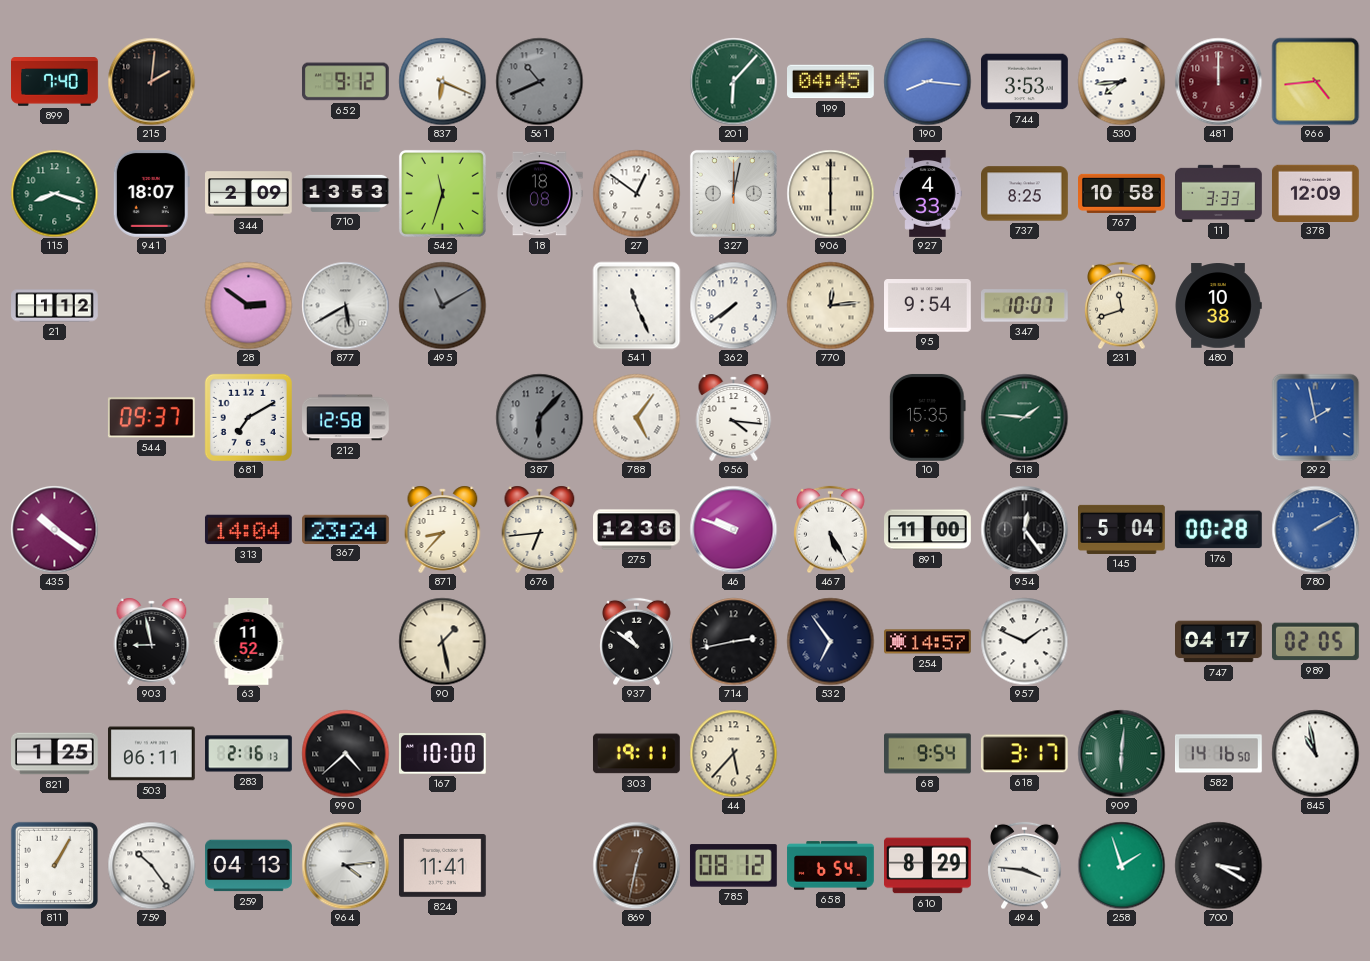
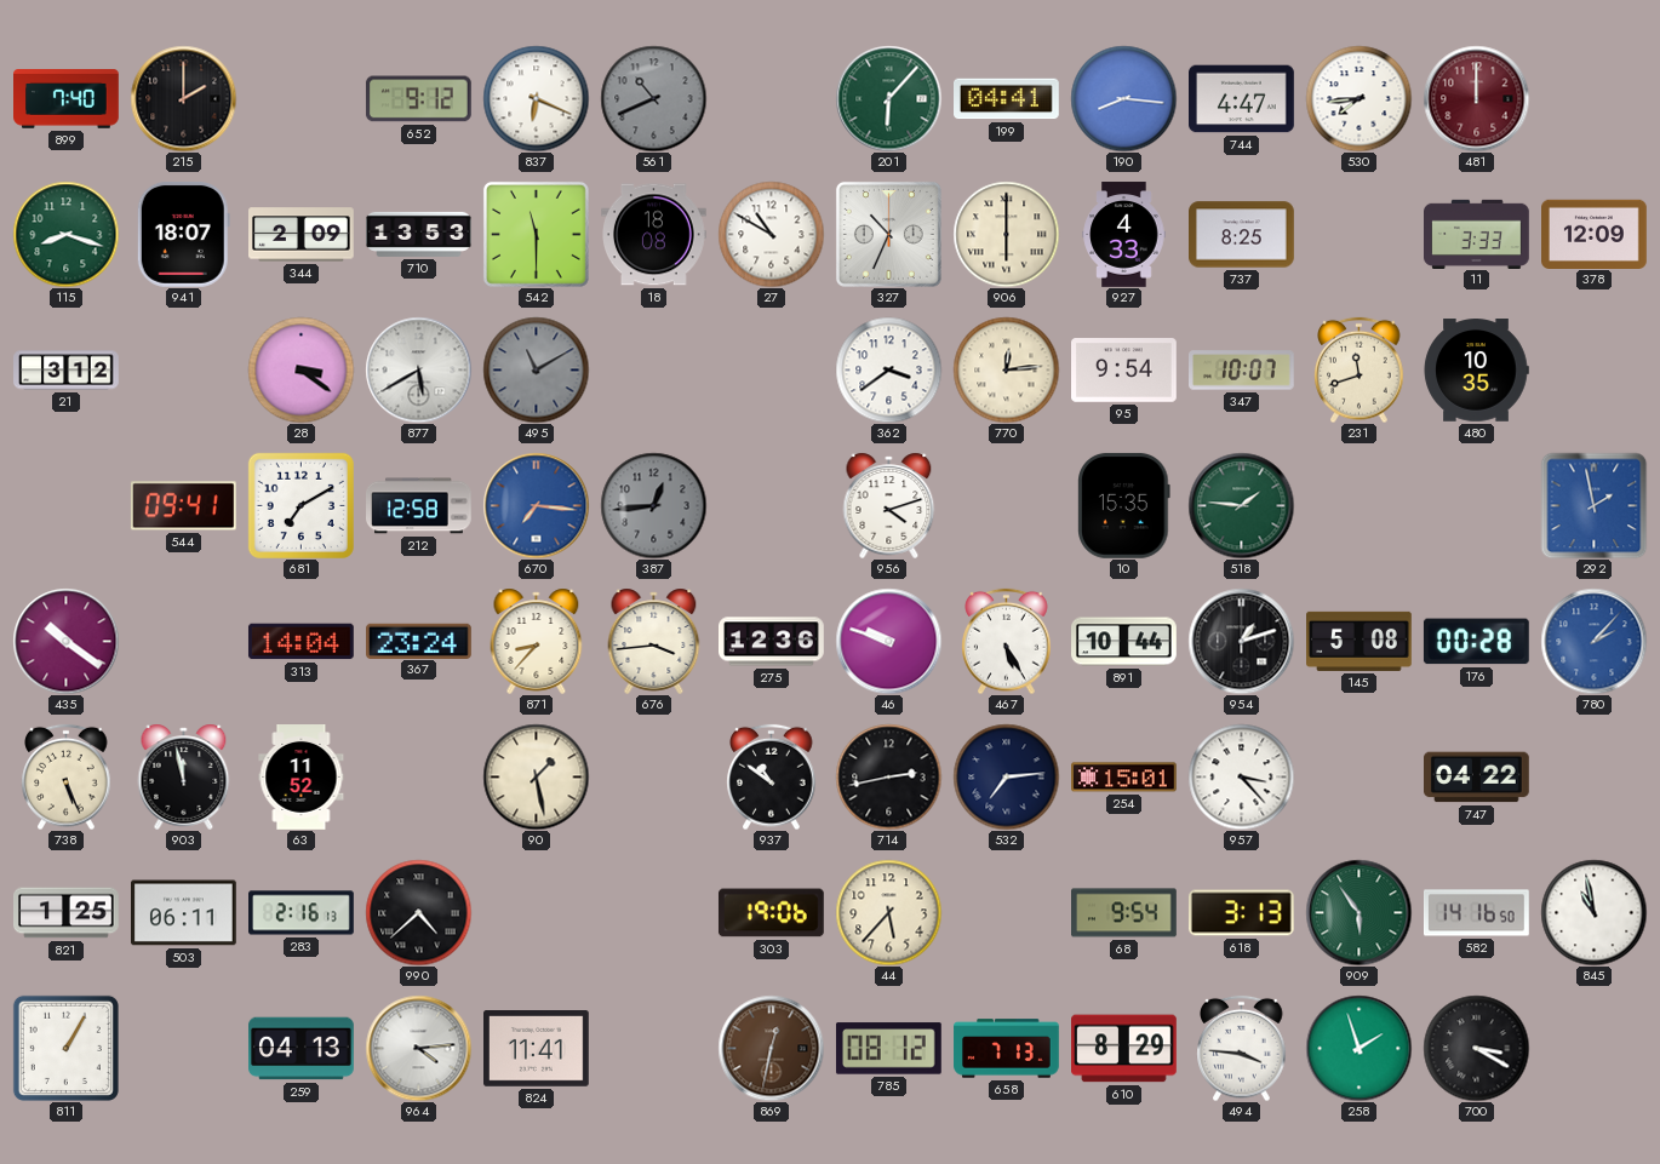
215: 2:01 -> 2:00 (183, 98)
199: 04:45 -> 04:41 (1007, 99)
744: 3:53 -> 4:47 (1242, 99)
966: 4:44 -> none (1315, 81)
542: 11:33 -> 11:30 (536, 234)
27: 12:51 -> 10:50 (771, 234)
327: 12:02 -> 10:34 (888, 234)
767: 10:58 -> none (1122, 193)
21: 1:12 -> 3:12 (67, 371)
28: 2:51 -> 3:21 (300, 369)
541: 11:26 -> none (636, 305)
362: 7:39 -> 3:39 (888, 369)
480: 10:38 -> 10:35 (1476, 371)
544: 09:37 -> 09:41 (183, 506)
670: none -> 7:16 (536, 505)
387: 6:07 -> 12:44 (653, 505)
788: 5:06 -> none (636, 417)
956: 4:16 -> 4:12 (889, 505)
676: 6:44 -> 3:44 (654, 641)
891: 11:00 -> 10:44 (1124, 642)
954: 12:24 -> 1:12 (1241, 641)
145: 5:04 -> 5:08 (1360, 641)
780: 2:10 -> 2:07 (1593, 641)
738: none -> 5:26 (67, 776)
903: 8:58 -> 11:58 (184, 776)
532: 6:54 -> 7:14 (1006, 776)
254: 14:57 -> 15:01 (1124, 778)
957: 1:49 -> 3:23 (1241, 776)
747: 04:17 -> 04:22 (1477, 778)
989: 02:05 -> none (1315, 642)
167: 10:00 -> none (443, 754)
303: 19:11 -> 19:06 (771, 913)
618: 3:17 -> 3:13 (1242, 913)
909: 6:01 -> 5:54 (1358, 912)
759: 10:24 -> none (151, 865)
658: 6:54 -> 7:13 (1007, 1049)
